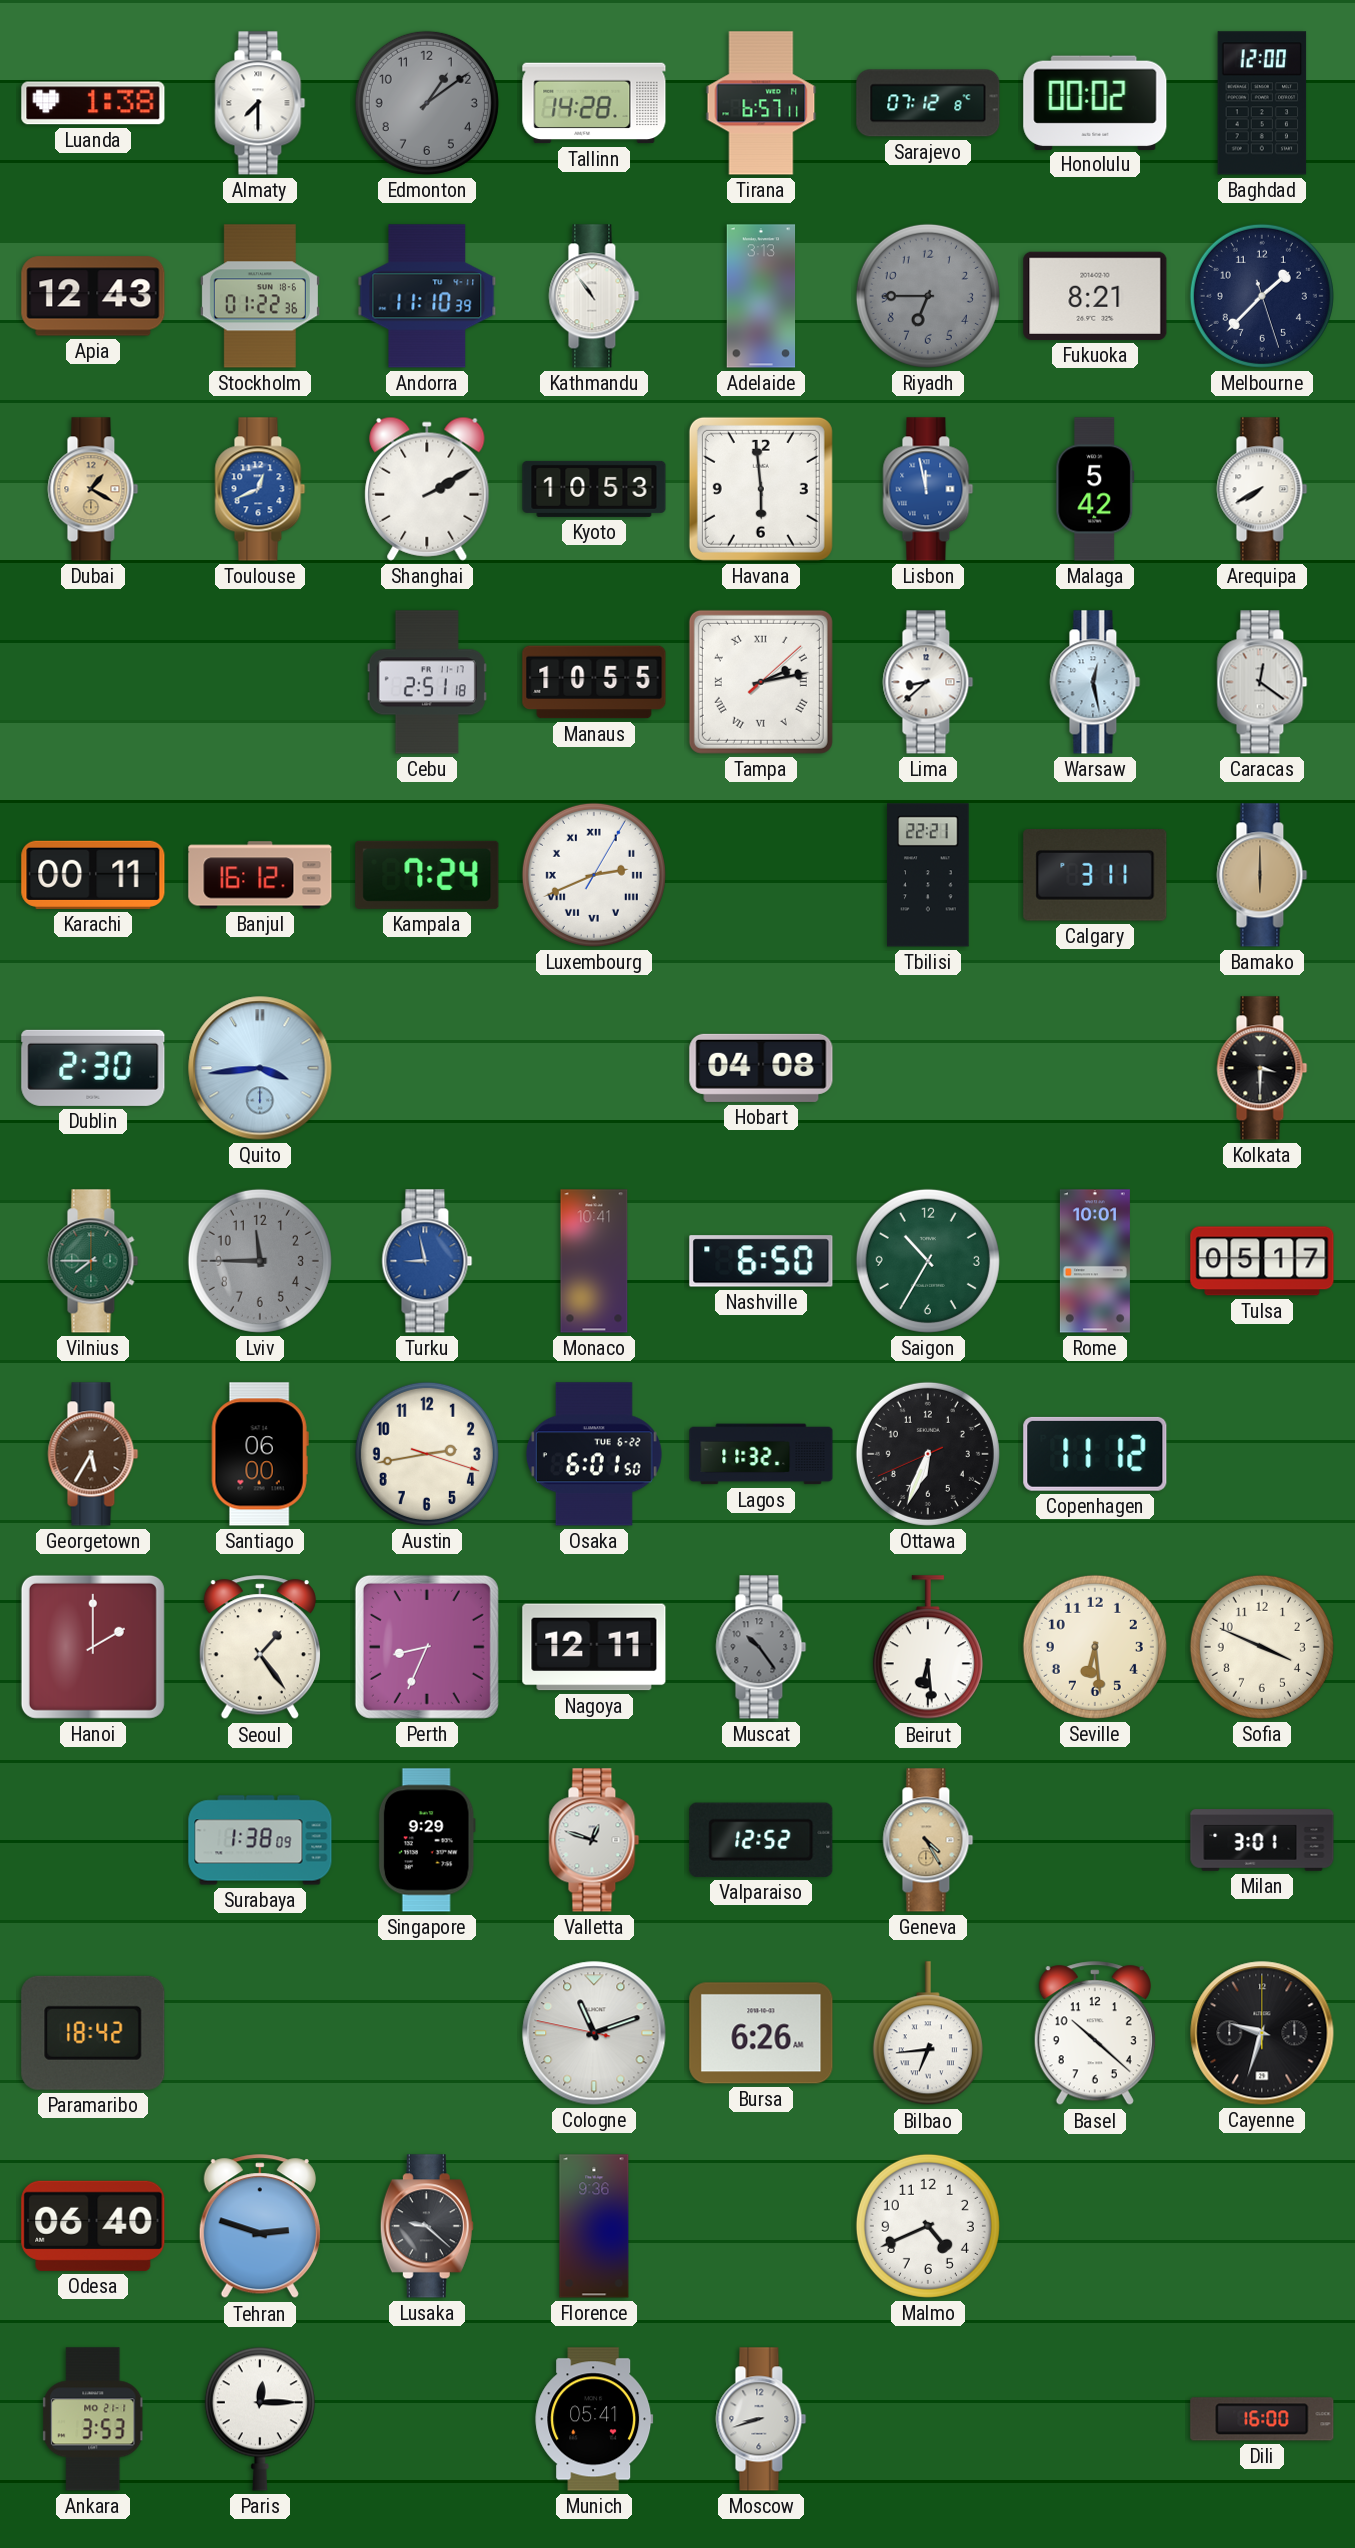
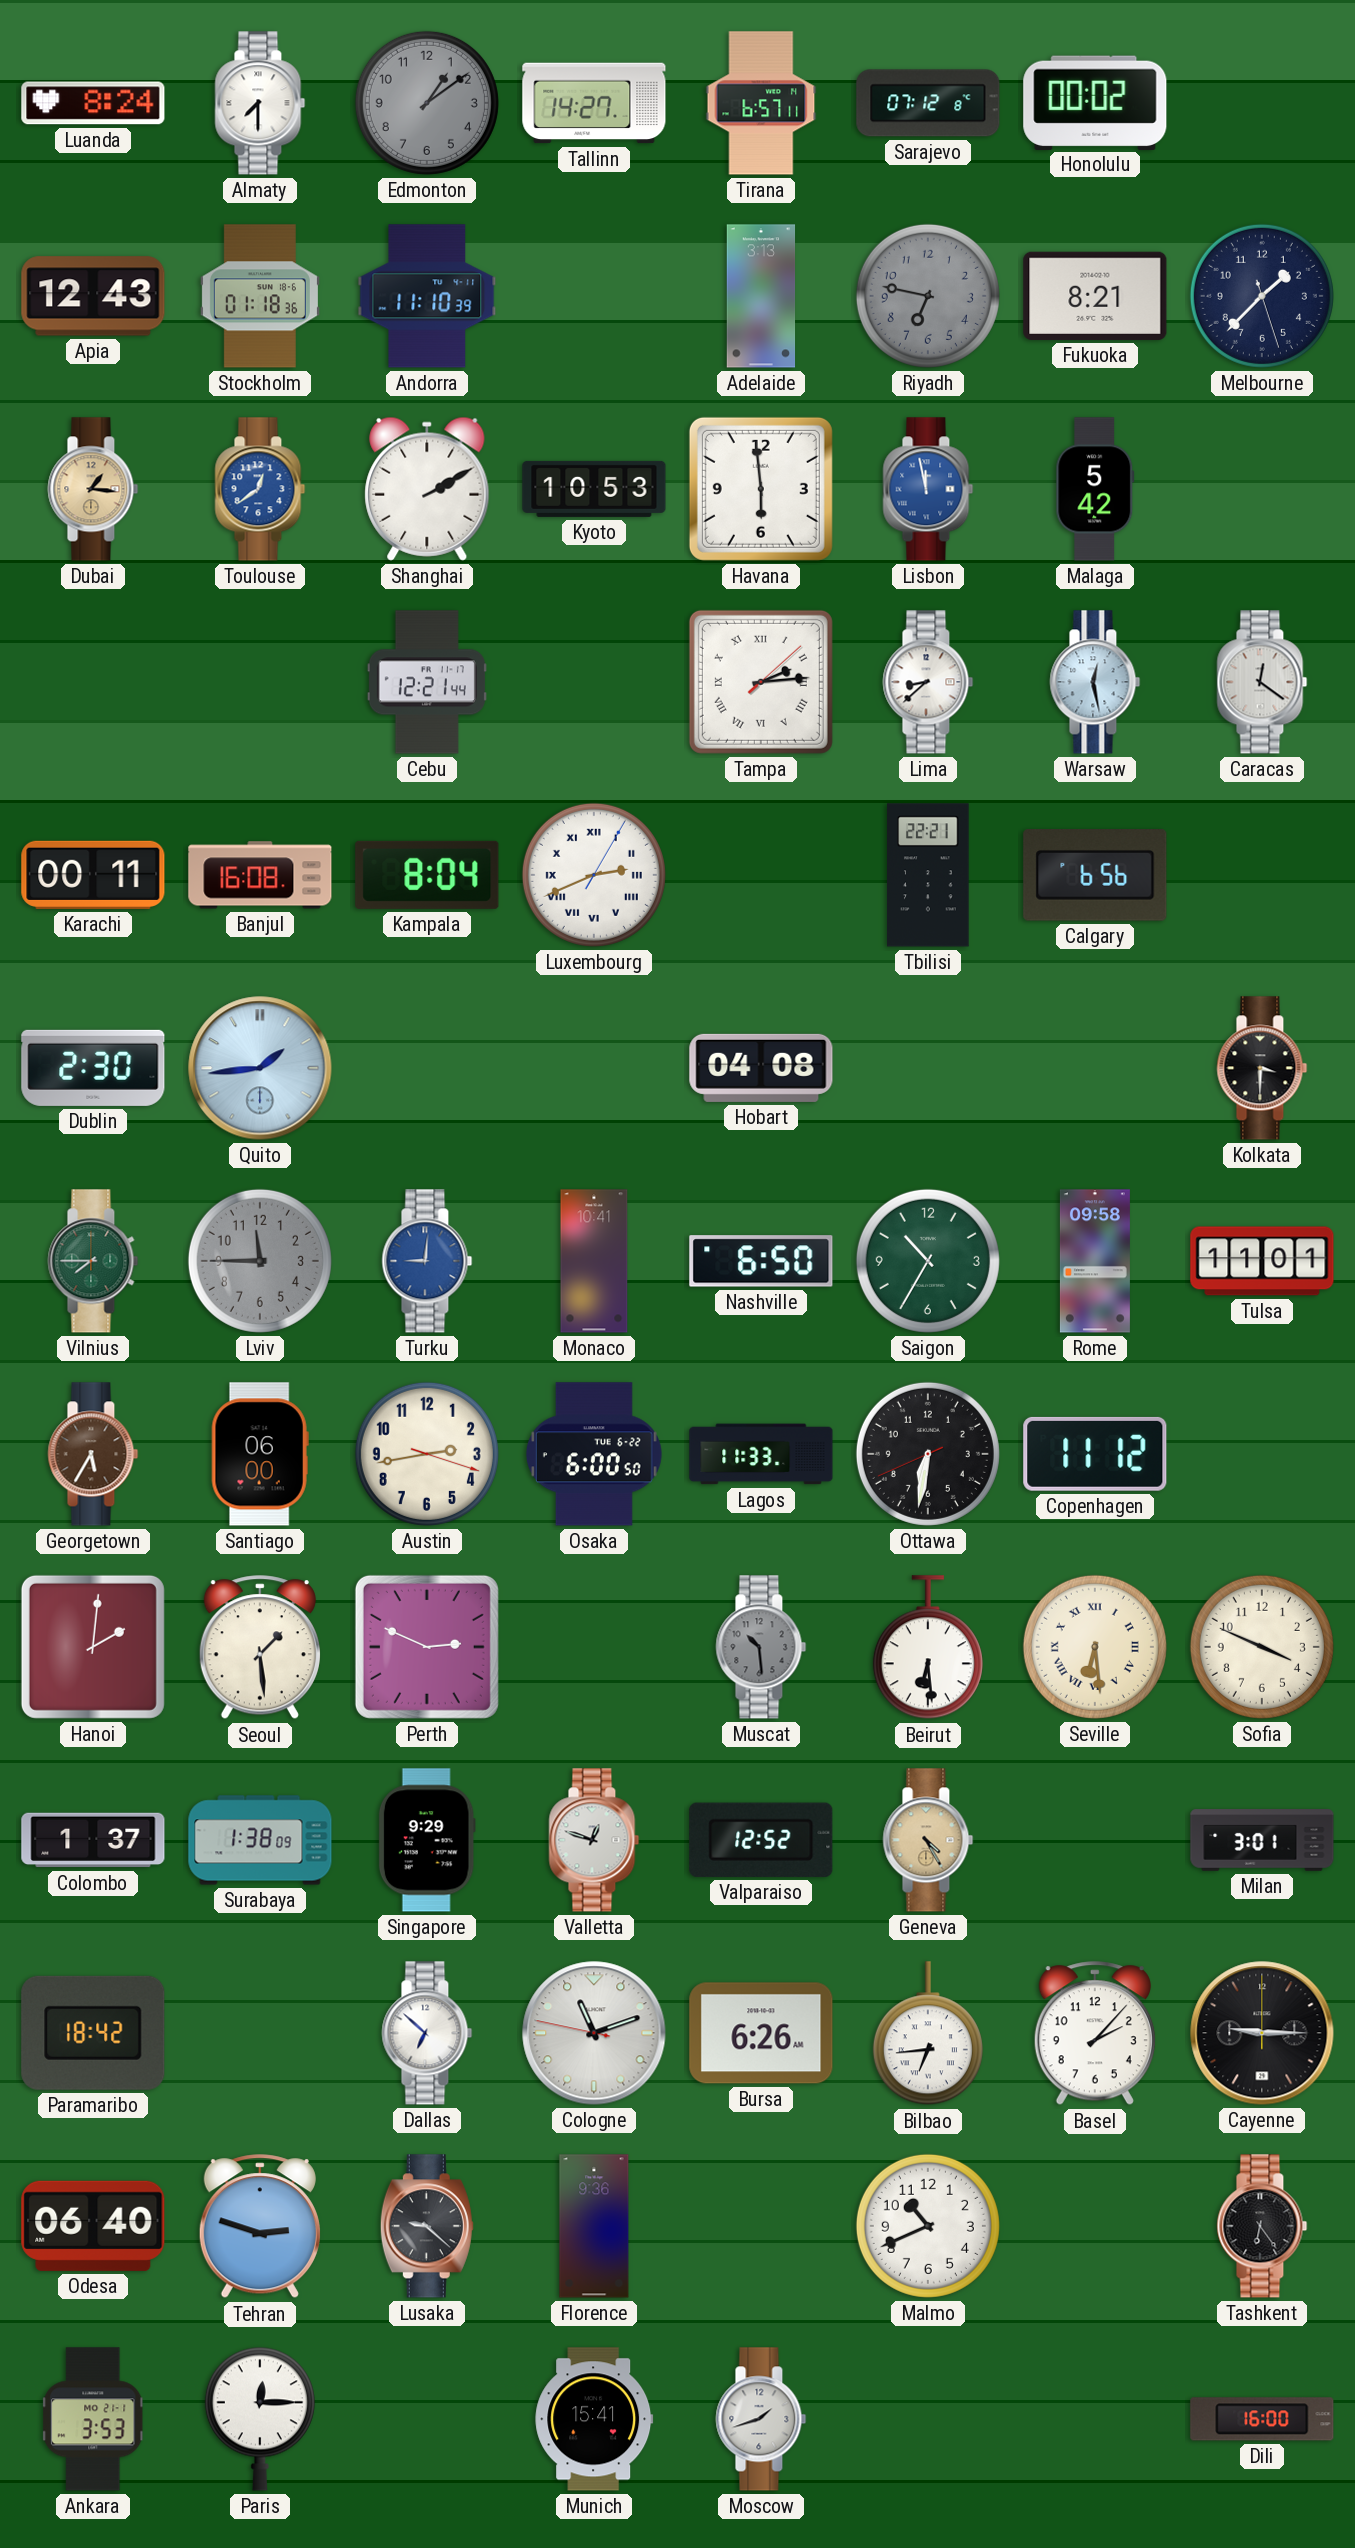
Luanda: 1:38 -> 8:24 (93, 103)
Tallinn: 14:28 -> 14:27 (594, 103)
Baghdad: 12:00 -> none (1262, 103)
Stockholm: 01:22 -> 01:18 (260, 296)
Kathmandu: 10:54 -> none (594, 296)
Riyadh: 6:45 -> 6:47 (928, 296)
Dubai: 1:20 -> 1:16 (93, 489)
Toulouse: 12:41 -> 12:39 (260, 489)
Arequipa: 7:40 -> none (1262, 489)
Cebu: 2:51 -> 12:21 (427, 682)
Manaus: 10:55 -> none (594, 682)
Tampa: 2:13 -> 2:14 (761, 682)
Banjul: 16:12 -> 16:08 (260, 875)
Kampala: 7:24 -> 8:04 (427, 875)
Calgary: 3:11 -> 6:56 (1095, 875)
Bamako: 6:00 -> none (1262, 875)
Quito: 3:44 -> 1:44 (260, 1068)
Turku: 8:58 -> 9:01 (427, 1261)
Rome: 10:01 -> 09:58 (1095, 1261)
Tulsa: 05:17 -> 11:01 (1262, 1261)
Osaka: 6:01 -> 6:00 (594, 1454)
Lagos: 11:32 -> 11:33 (761, 1454)
Ottawa: 6:33 -> 6:31 (928, 1454)
Hanoi: 2:00 -> 2:01 (93, 1647)
Seoul: 1:24 -> 1:29 (260, 1648)
Perth: 8:34 -> 2:49 (427, 1647)
Nagoya: 12:11 -> none (594, 1647)
Muscat: 10:24 -> 10:29 (761, 1647)
Seville numerals: Arabic -> Roman (1095, 1647)
Colombo: none -> 1:37 (93, 1840)
Dallas: none -> 6:52 (427, 2033)
Basel: 10:22 -> 2:07 (1095, 2034)
Cayenne: 9:33 -> 9:15 (1262, 2033)
Malmo: 4:41 -> 10:41 (928, 2226)
Tashkent: none -> 6:24 (1262, 2226)
Munich: 05:41 -> 15:41 (594, 2419)
Moscow: 8:42 -> 1:42 (761, 2419)
